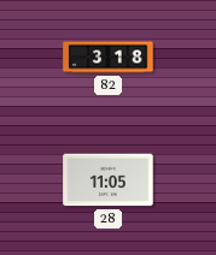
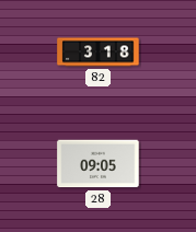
28: 11:05 -> 09:05 (99, 164)
